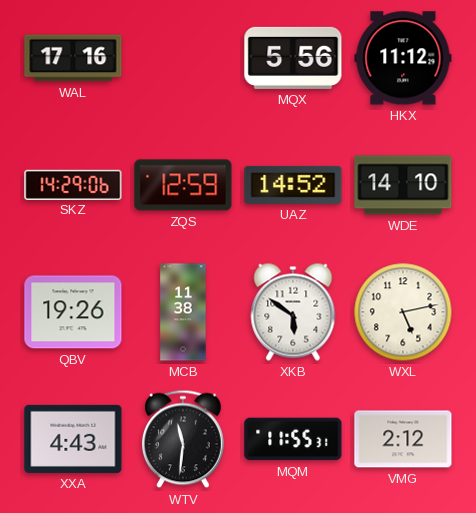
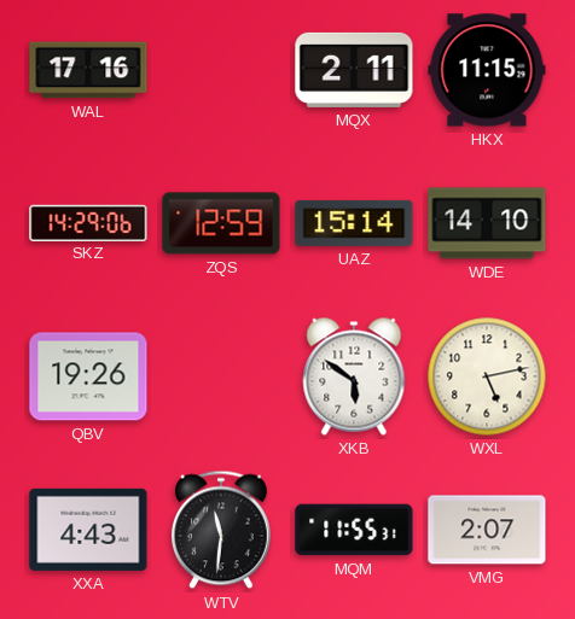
MQX: 5:56 -> 2:11 (354, 70)
HKX: 11:12 -> 11:15 (487, 70)
UAZ: 14:52 -> 15:14 (354, 223)
MCB: 11:38 -> none (183, 312)
VMG: 2:12 -> 2:07 (487, 530)
